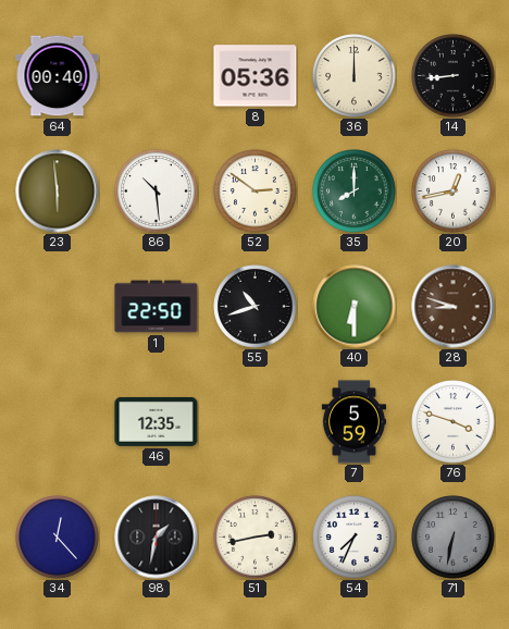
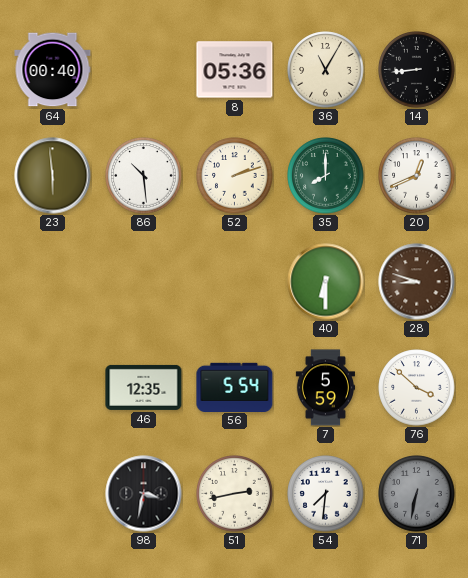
36: 12:00 -> 11:05 (326, 70)
52: 2:51 -> 2:12 (235, 176)
20: 12:43 -> 12:41 (417, 176)
1: 22:50 -> none (157, 307)
55: 10:42 -> none (256, 307)
56: none -> 5:54 (235, 387)
76: 3:48 -> 3:52 (417, 388)
34: 12:23 -> none (58, 538)
98: 1:32 -> 3:32 (144, 494)
54: 7:34 -> 7:31 (326, 494)
